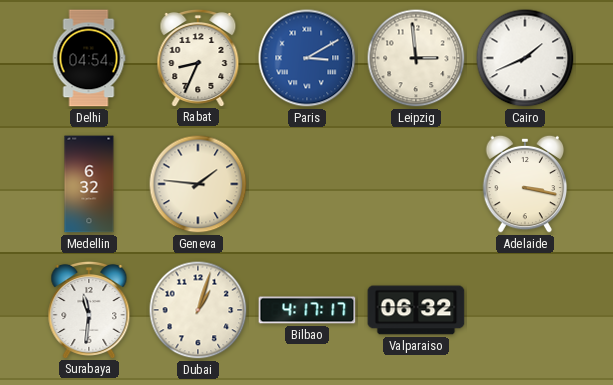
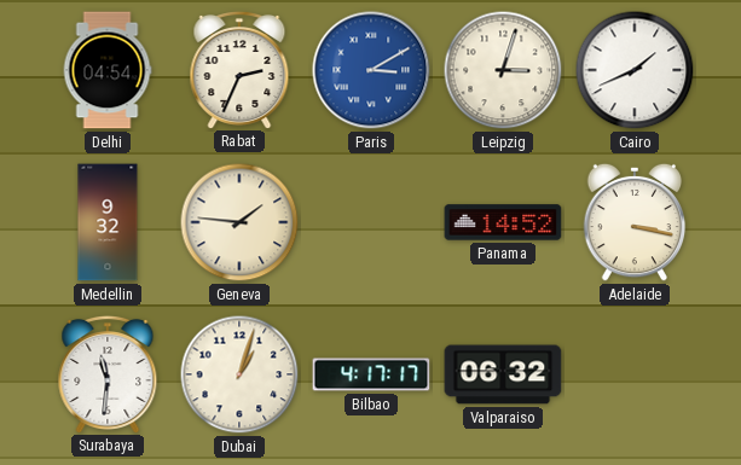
Rabat: 8:34 -> 2:34 (239, 69)
Leipzig: 2:59 -> 3:03 (503, 70)
Medellin: 6:32 -> 9:32 (108, 222)
Panama: none -> 14:52 (503, 222)
